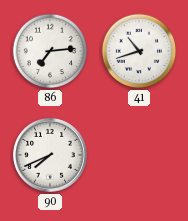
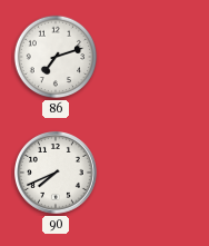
86: 7:14 -> 7:12 (56, 57)
41: 10:42 -> none (139, 51)
